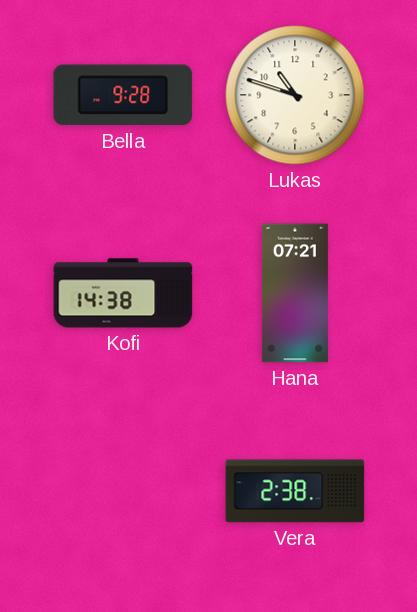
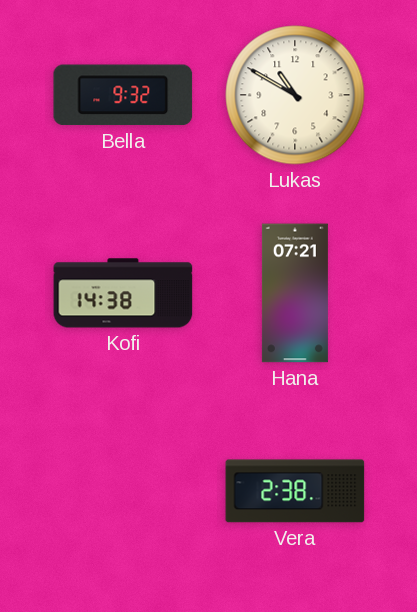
Bella: 9:28 -> 9:32 (123, 95)
Lukas: 10:48 -> 10:50 (295, 95)
